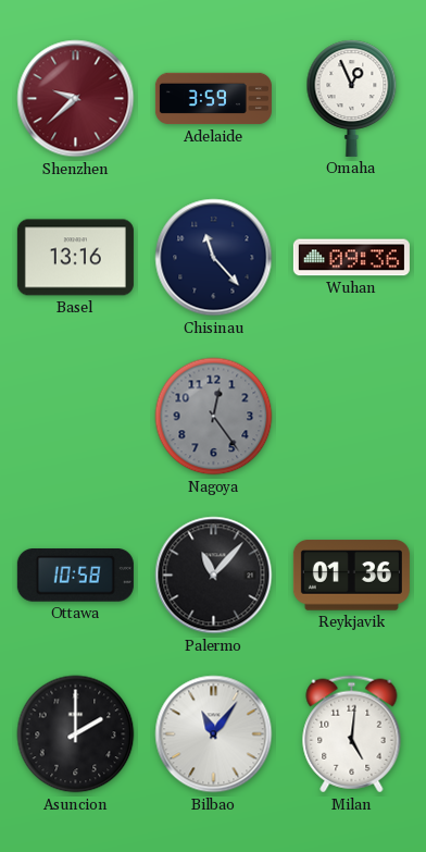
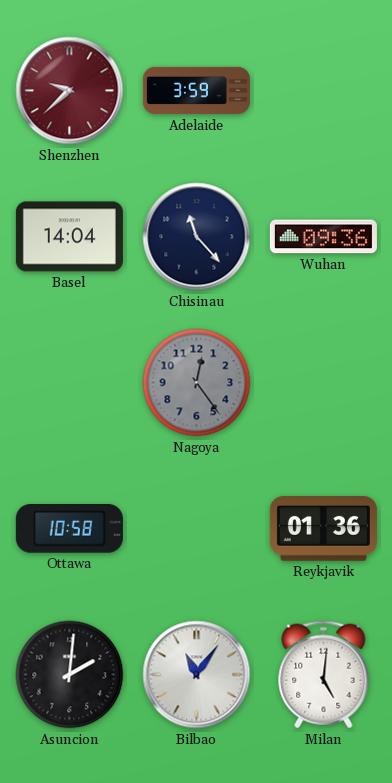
Omaha: 12:56 -> none (352, 98)
Basel: 13:16 -> 14:04 (69, 237)
Palermo: 11:07 -> none (214, 576)
Asuncion: 2:00 -> 2:01 (70, 675)
